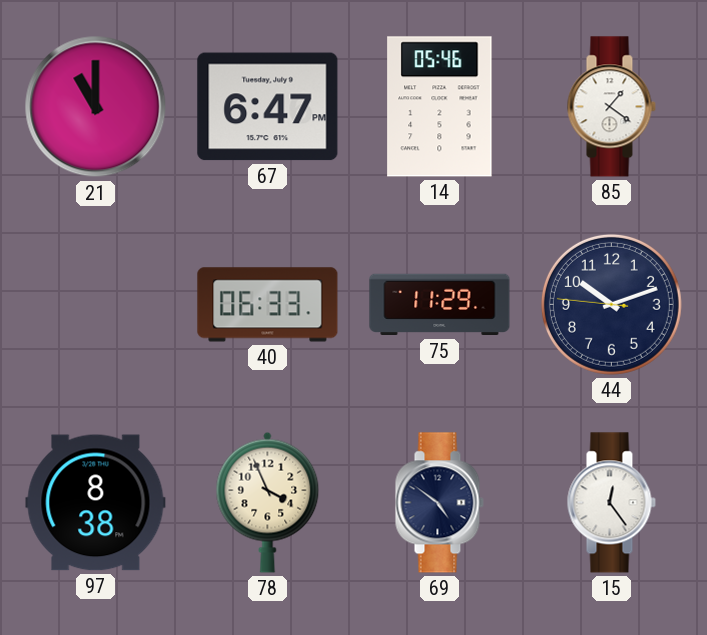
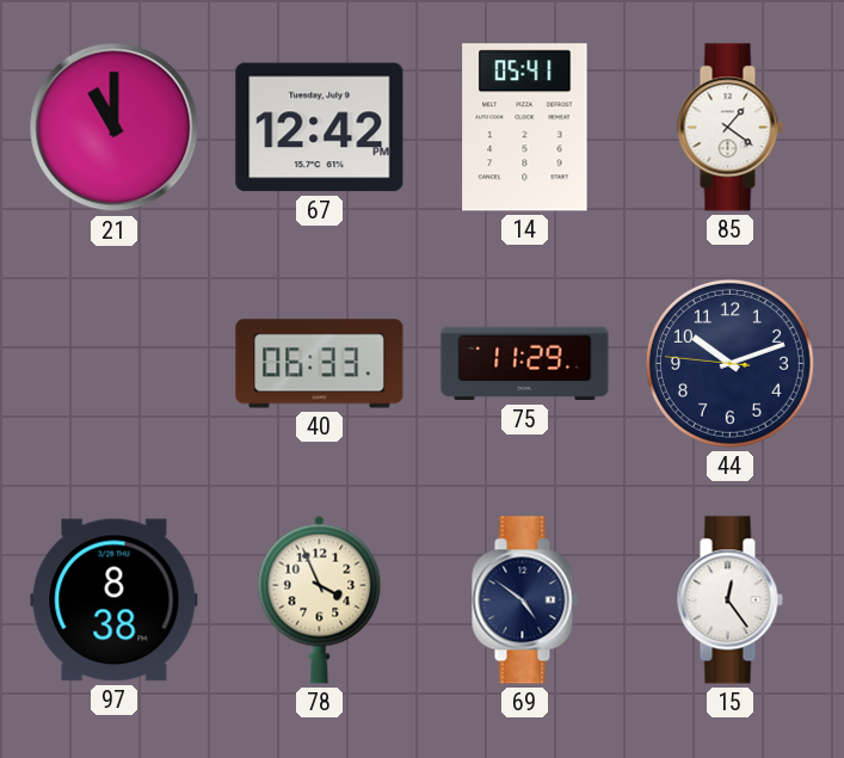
67: 6:47 -> 12:42 (320, 128)
14: 05:46 -> 05:41 (525, 128)
